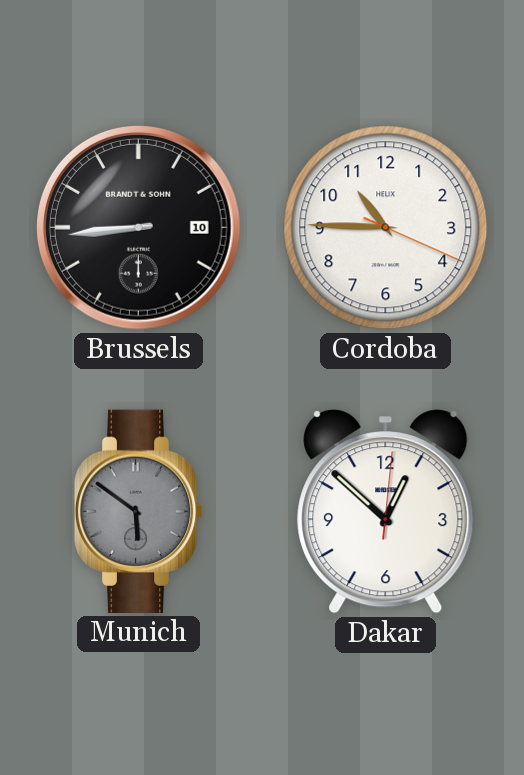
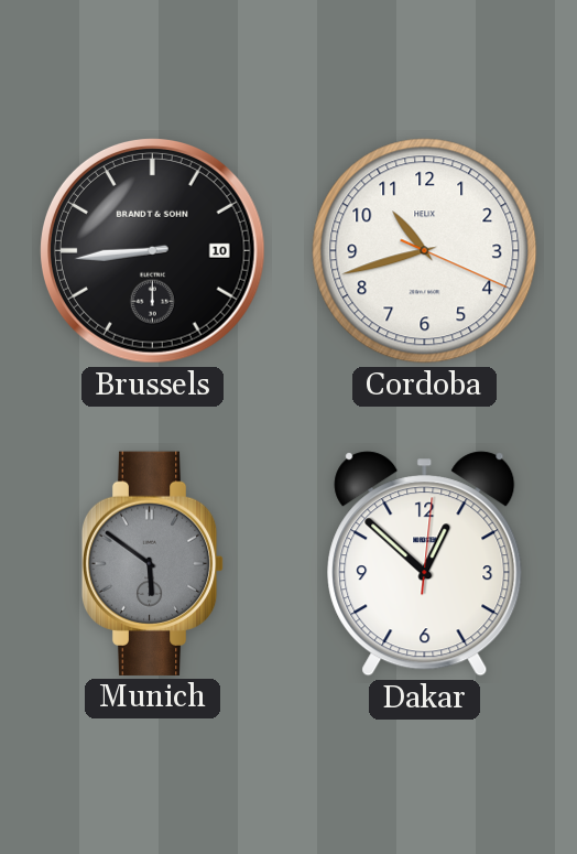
Cordoba: 10:45 -> 10:42 (425, 251)
